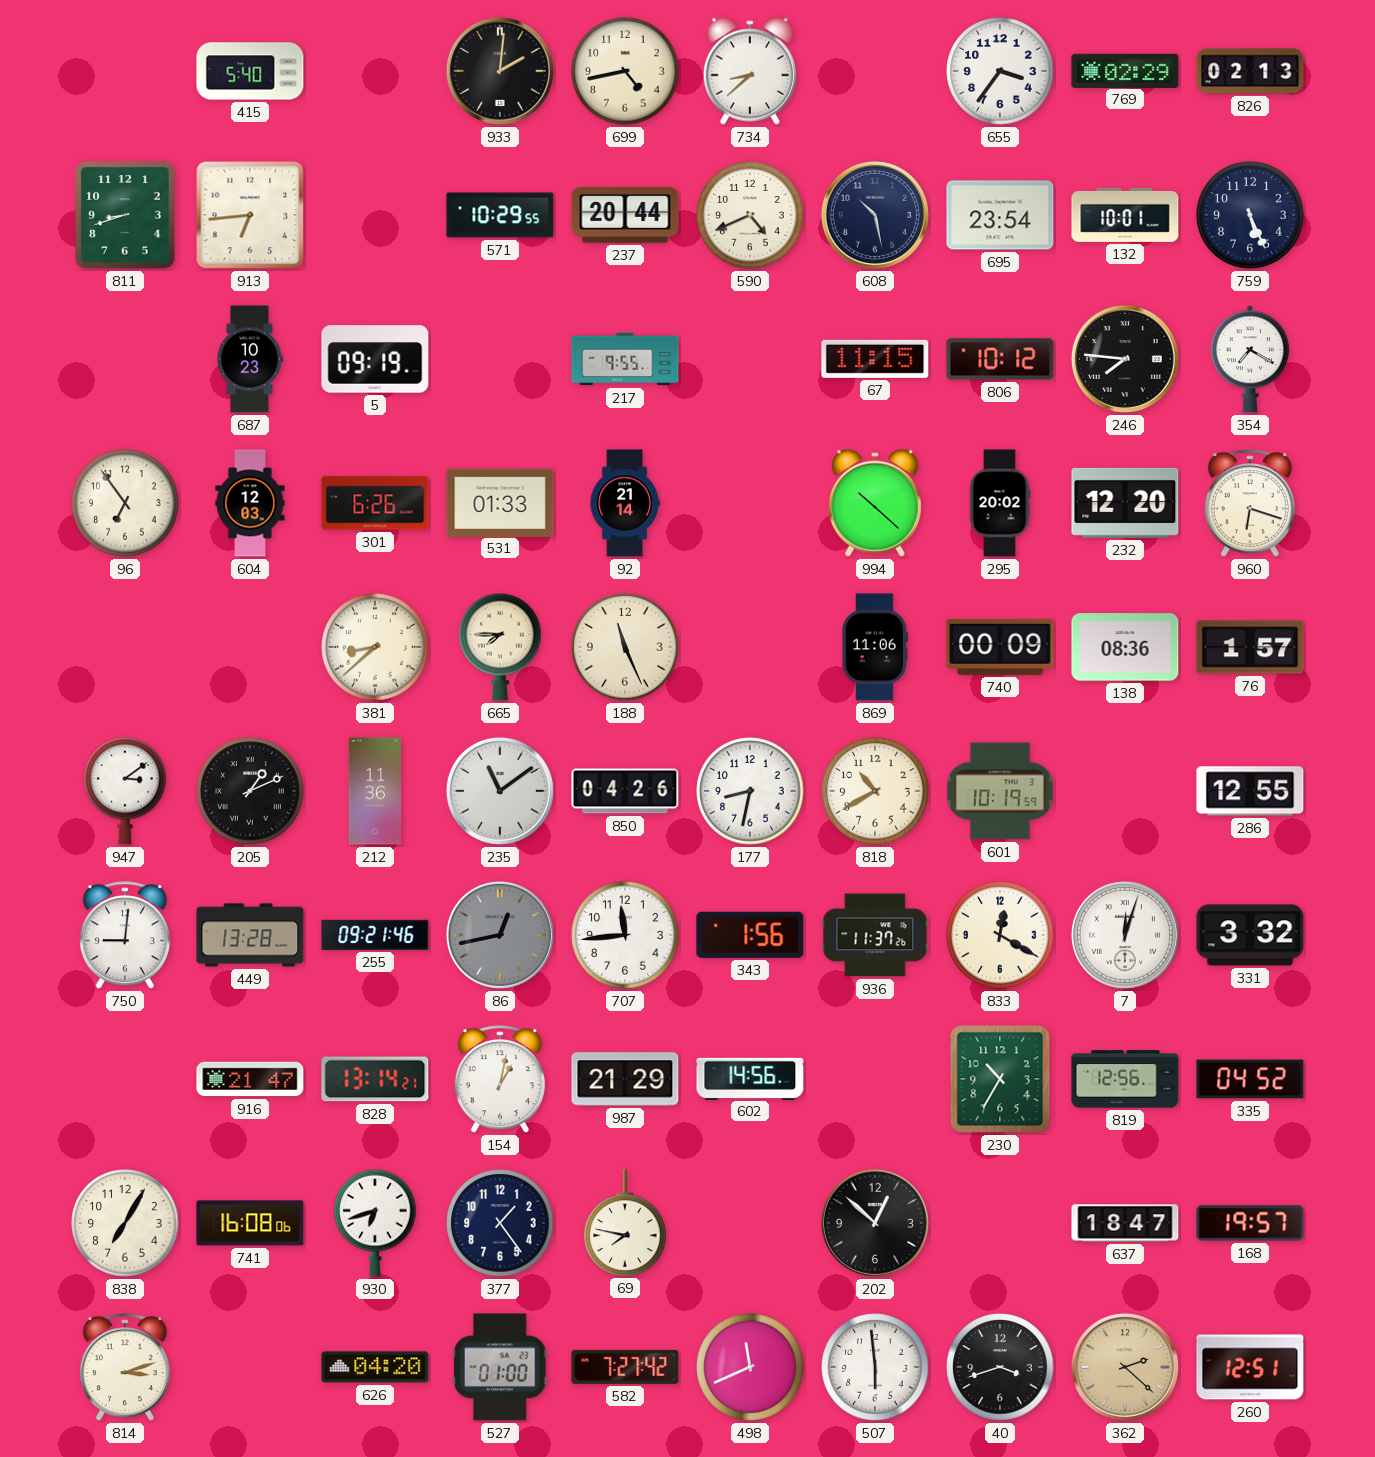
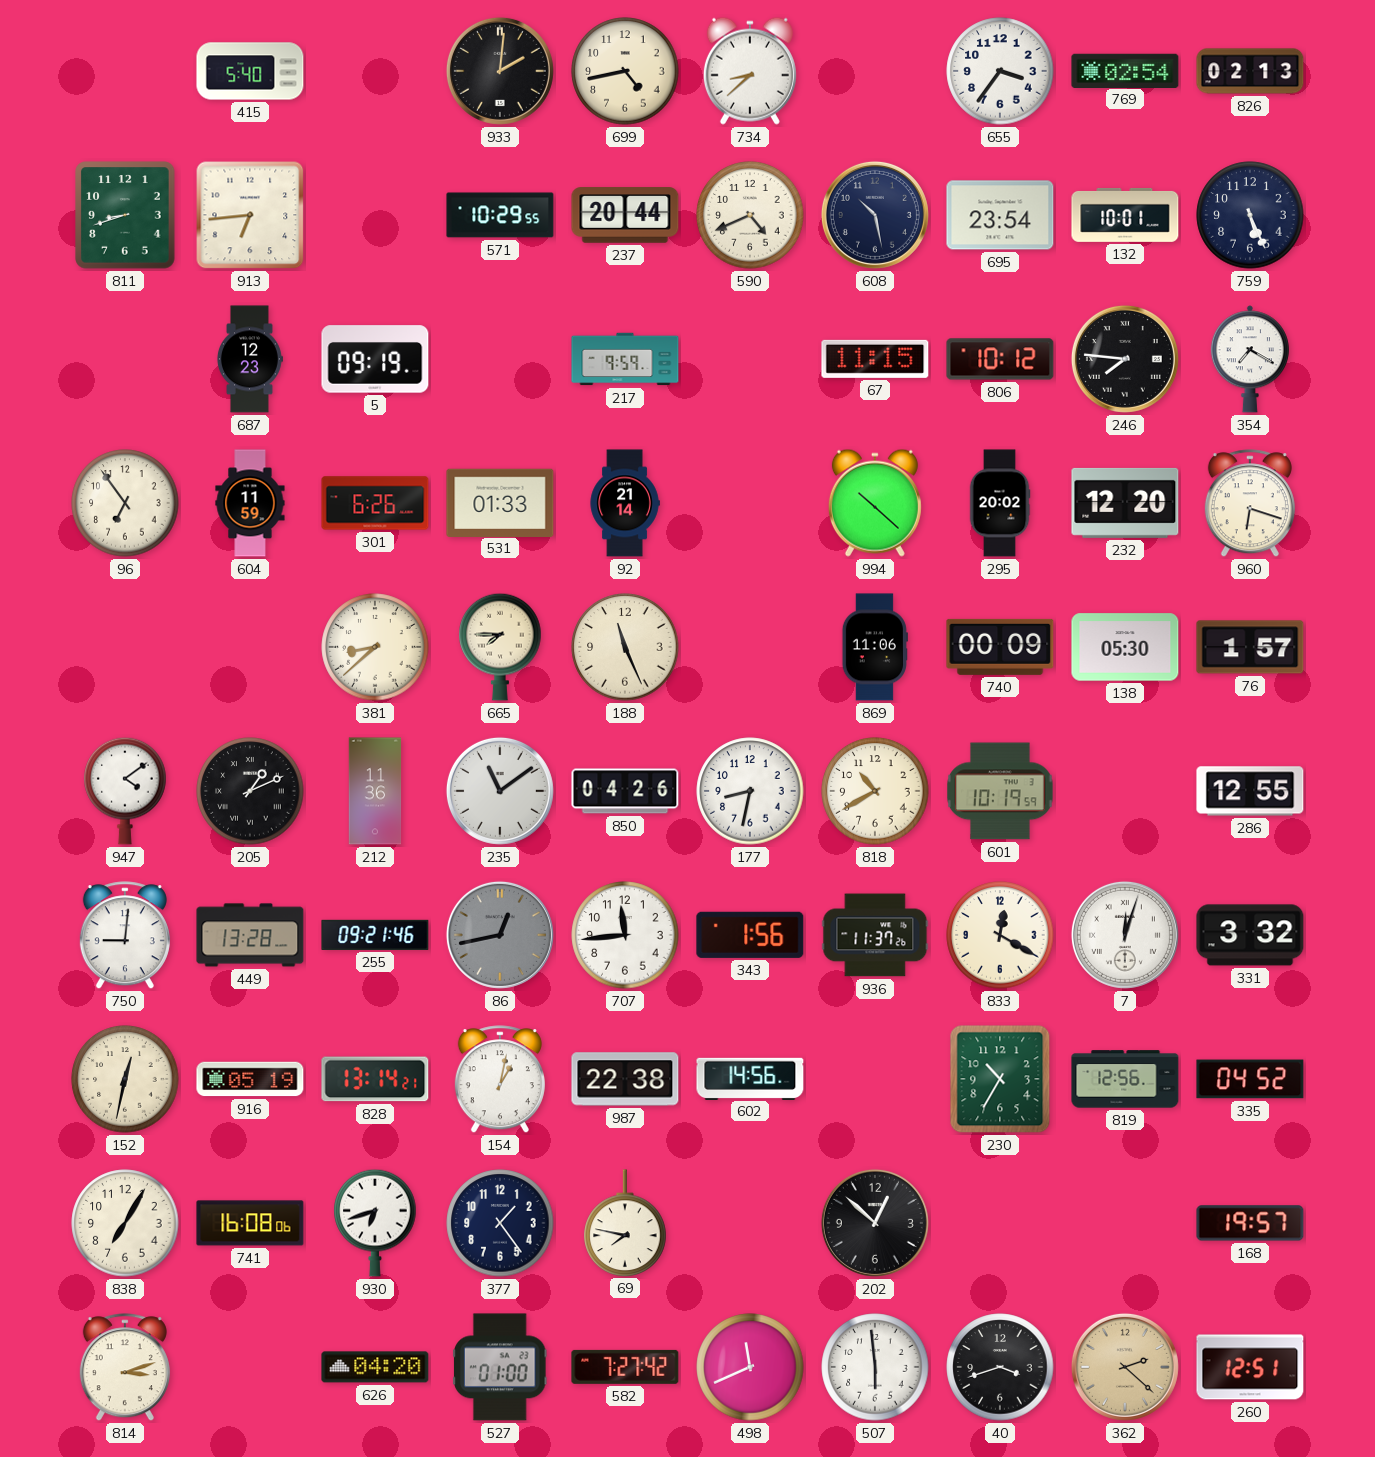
769: 02:29 -> 02:54 (1125, 70)
687: 10:23 -> 12:23 (249, 359)
217: 9:55 -> 9:59 (625, 359)
604: 12:03 -> 11:59 (250, 503)
138: 08:36 -> 05:30 (1125, 647)
947: 3:09 -> 4:09 (125, 791)
152: none -> 12:32 (125, 1079)
916: 21:47 -> 05:19 (250, 1079)
987: 21:29 -> 22:38 (625, 1079)
637: 18:47 -> none (1125, 1223)
